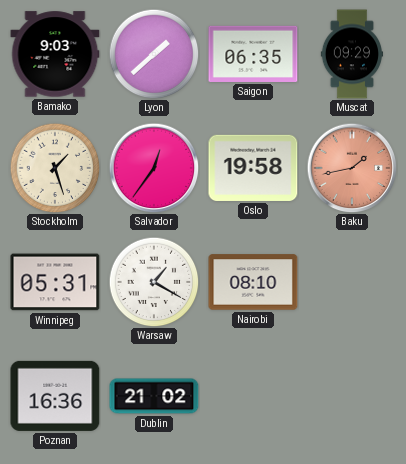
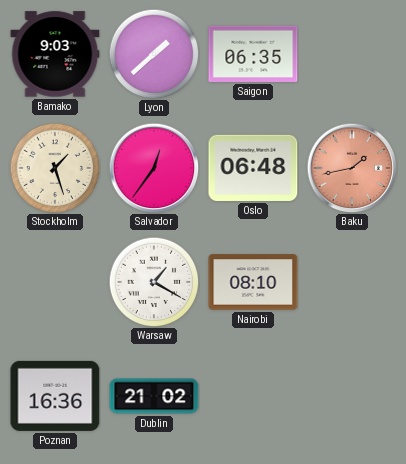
Muscat: 09:29 -> none (351, 54)
Oslo: 19:58 -> 06:48 (253, 168)
Winnipeg: 05:31 -> none (55, 282)
